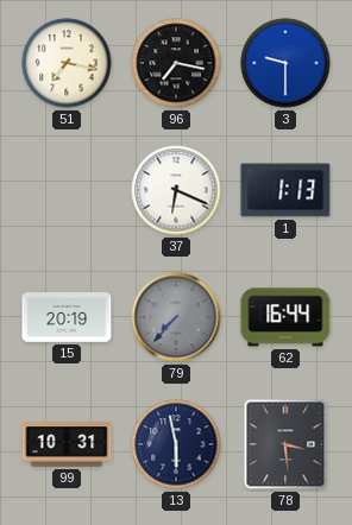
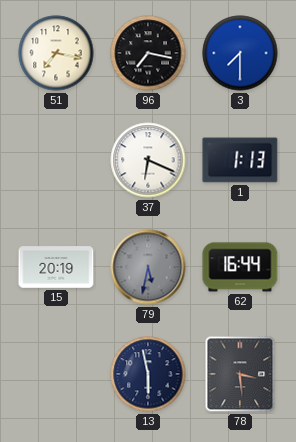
3: 9:30 -> 7:30 (240, 53)
79: 7:37 -> 5:32 (148, 267)
99: 10:31 -> none (67, 444)
